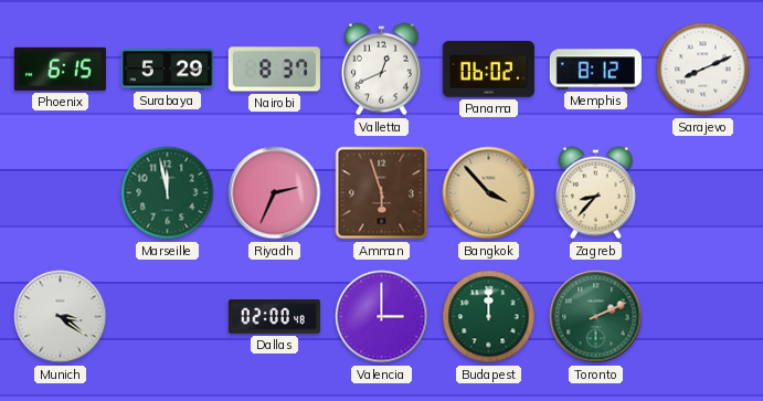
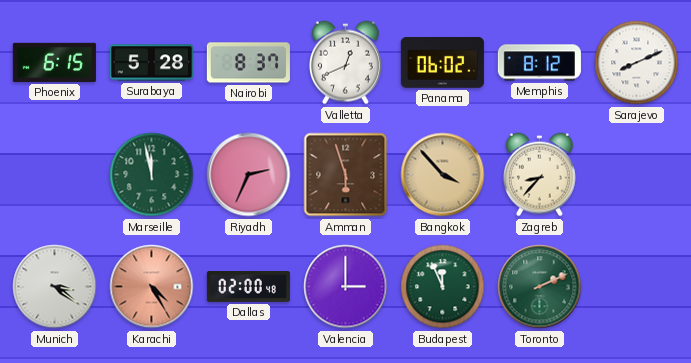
Surabaya: 5:29 -> 5:28 (151, 63)
Karachi: none -> 4:25 (152, 287)
Budapest: 12:00 -> 11:56 (443, 287)
